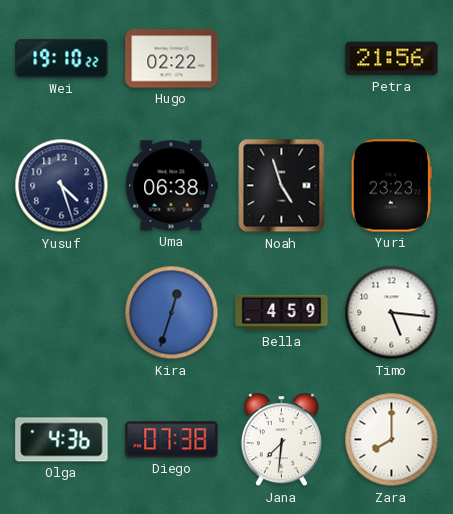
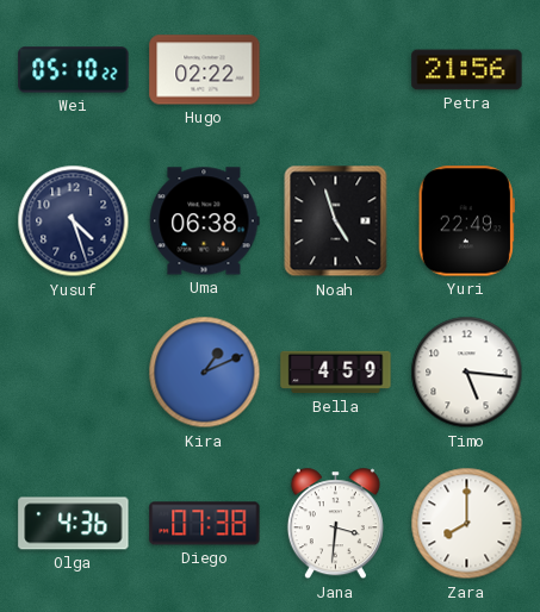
Wei: 19:10 -> 05:10 (74, 70)
Yuri: 23:23 -> 22:49 (466, 221)
Kira: 12:33 -> 1:11 (205, 373)
Jana: 7:31 -> 3:31 (335, 524)
